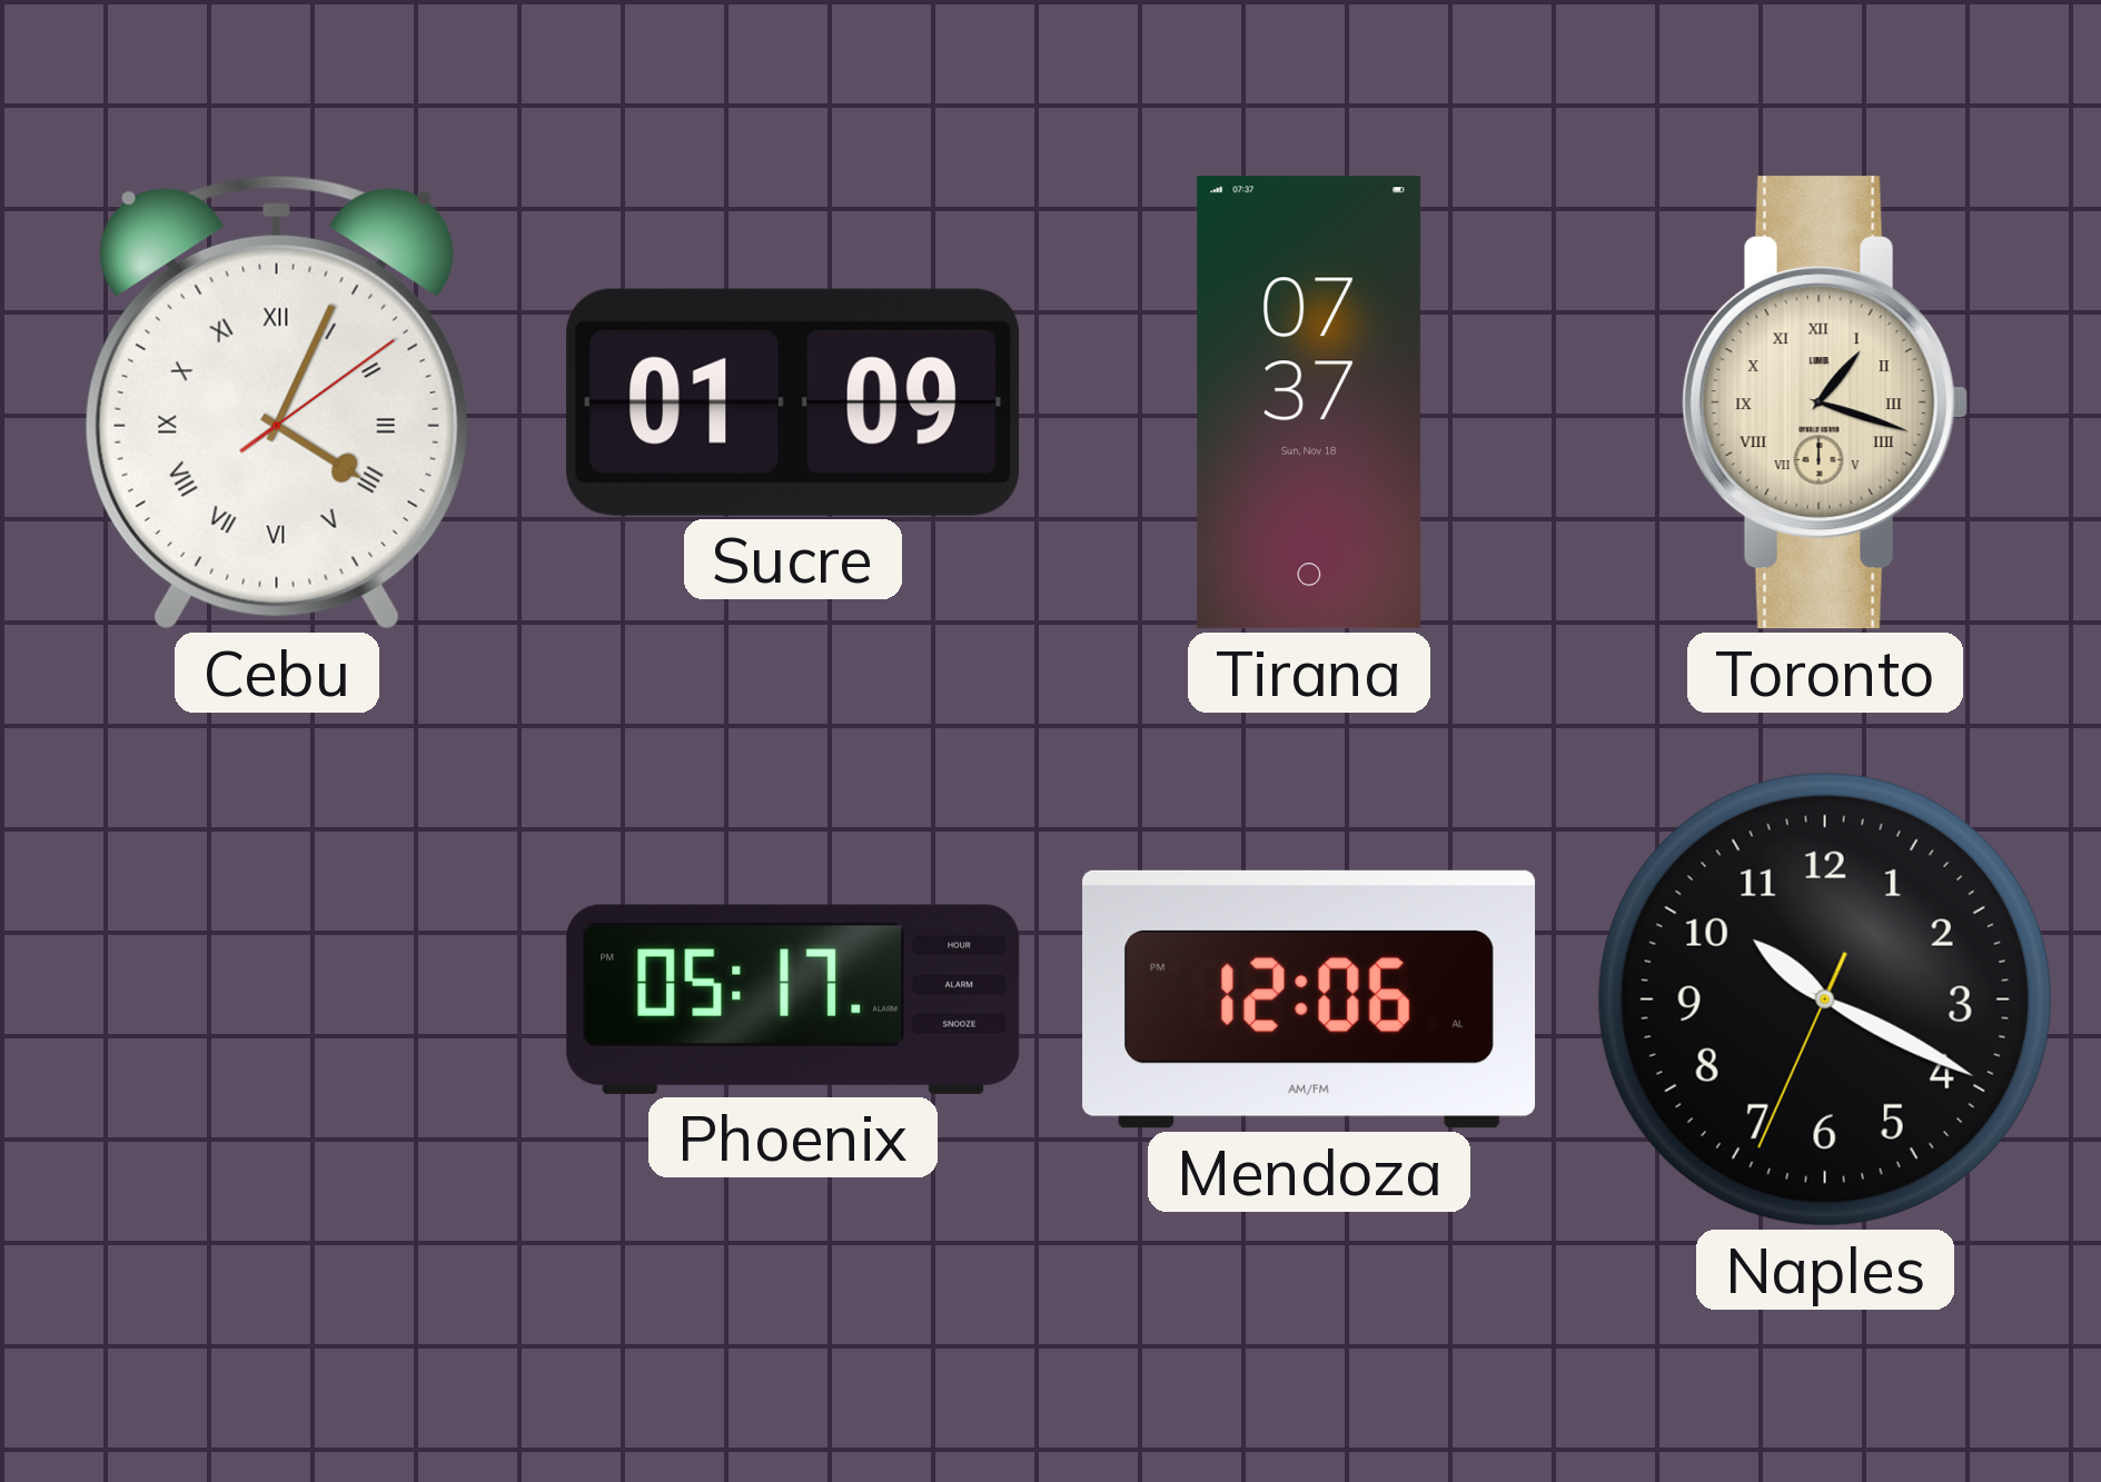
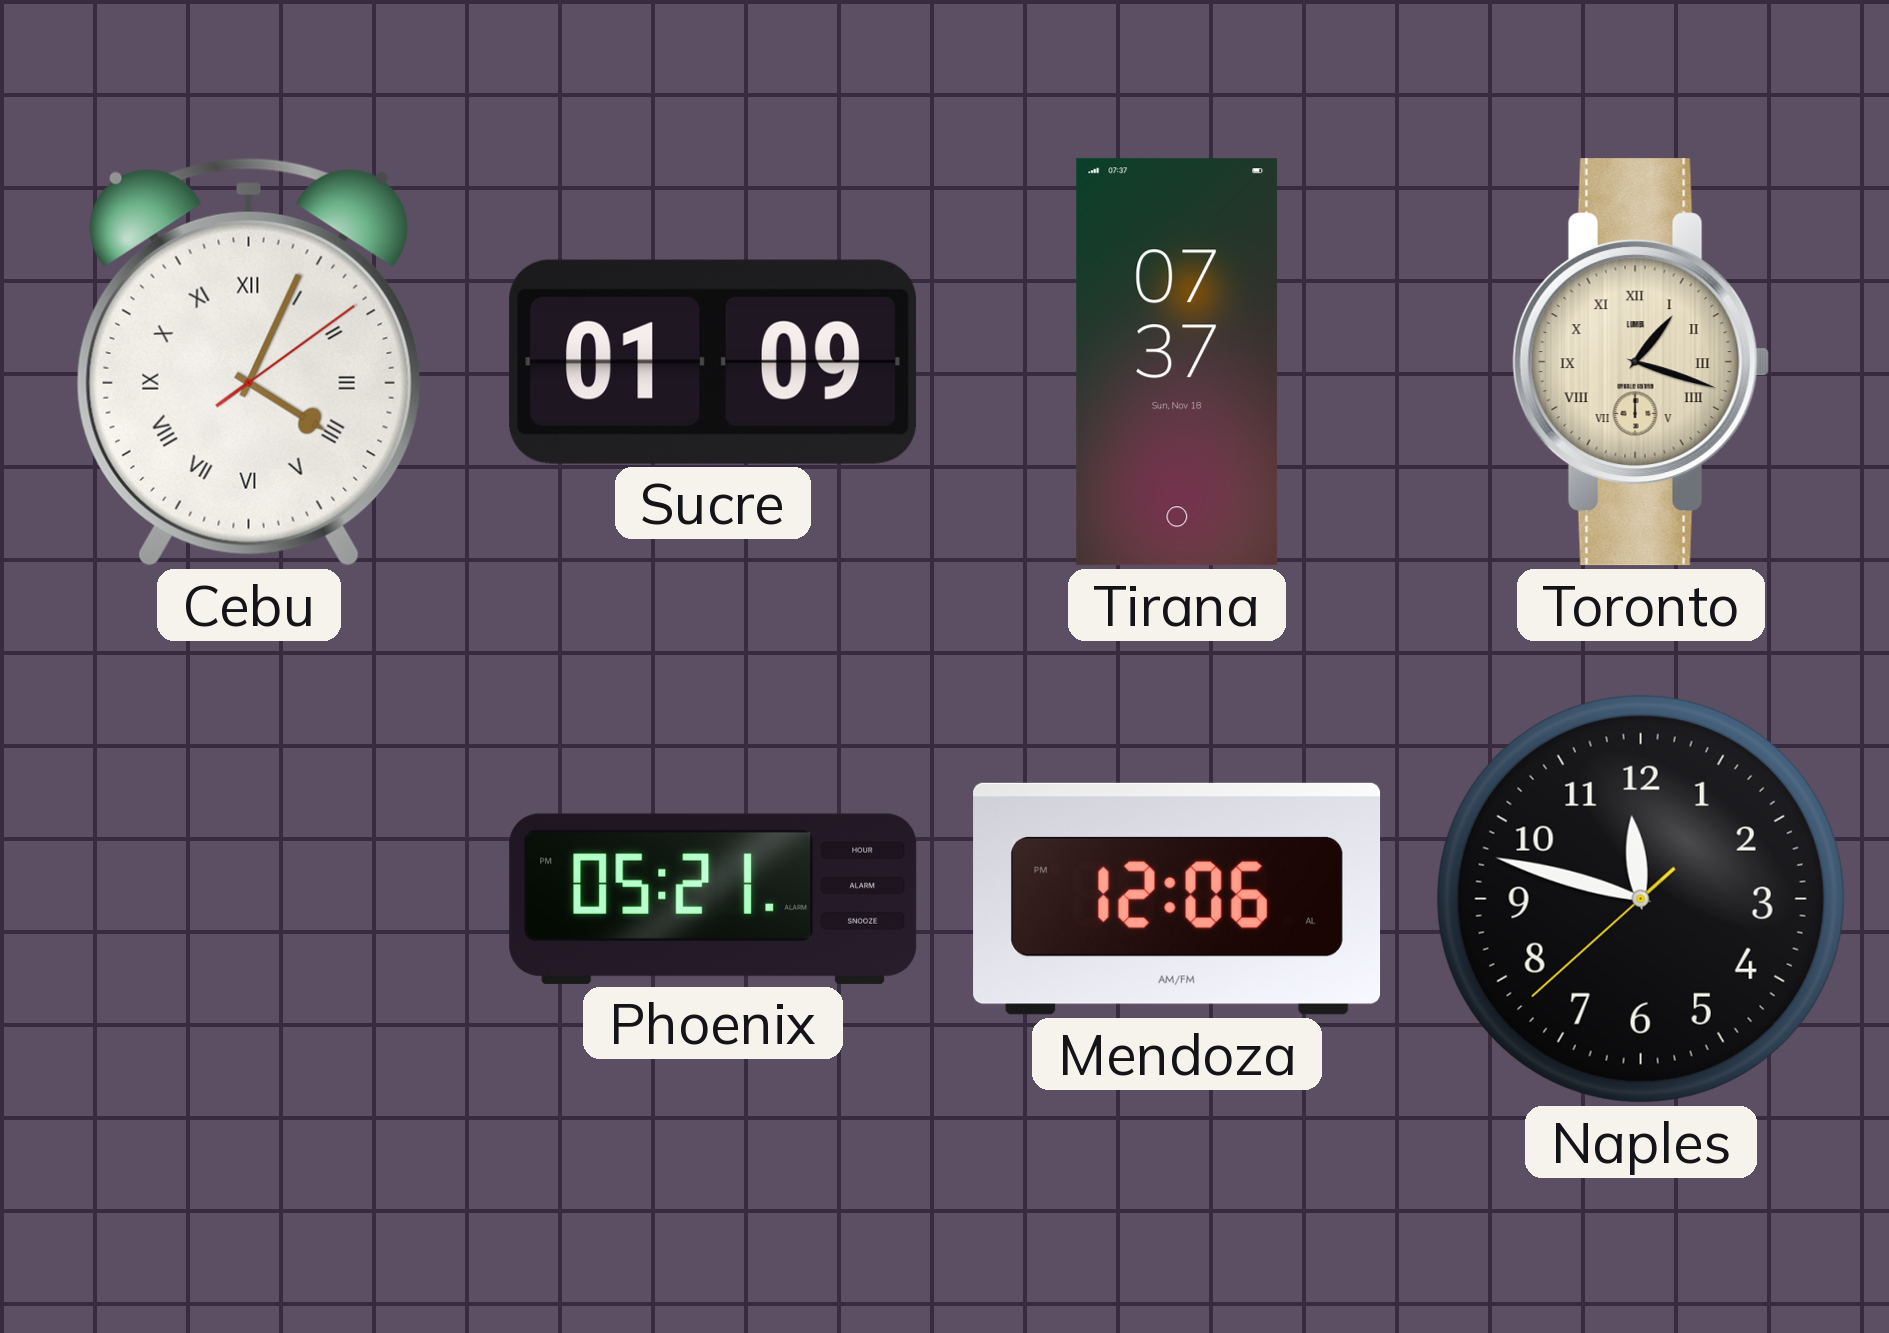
Phoenix: 05:17 -> 05:21 (713, 899)
Naples: 10:19 -> 11:47 (1641, 899)
